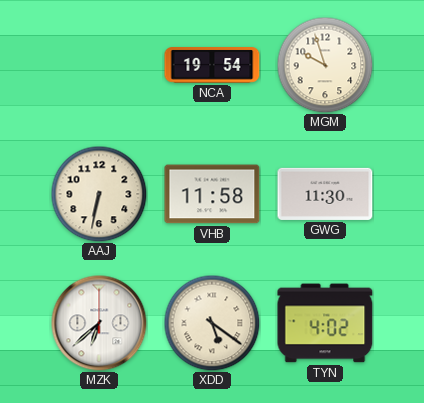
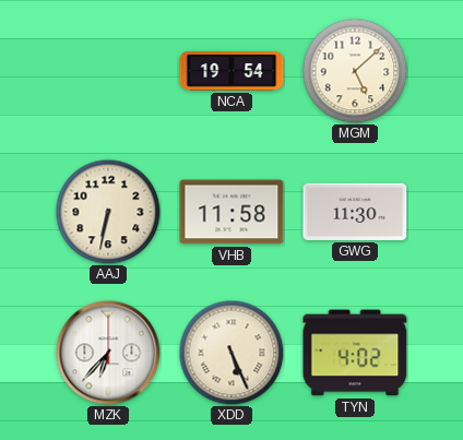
MGM: 9:57 -> 5:08 (355, 71)
MZK: 6:38 -> 6:37 (108, 353)
XDD: 5:21 -> 5:26 (231, 353)
